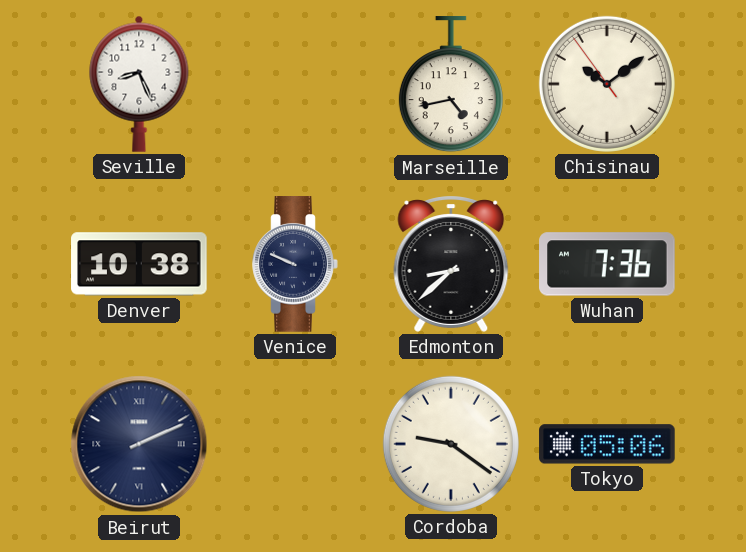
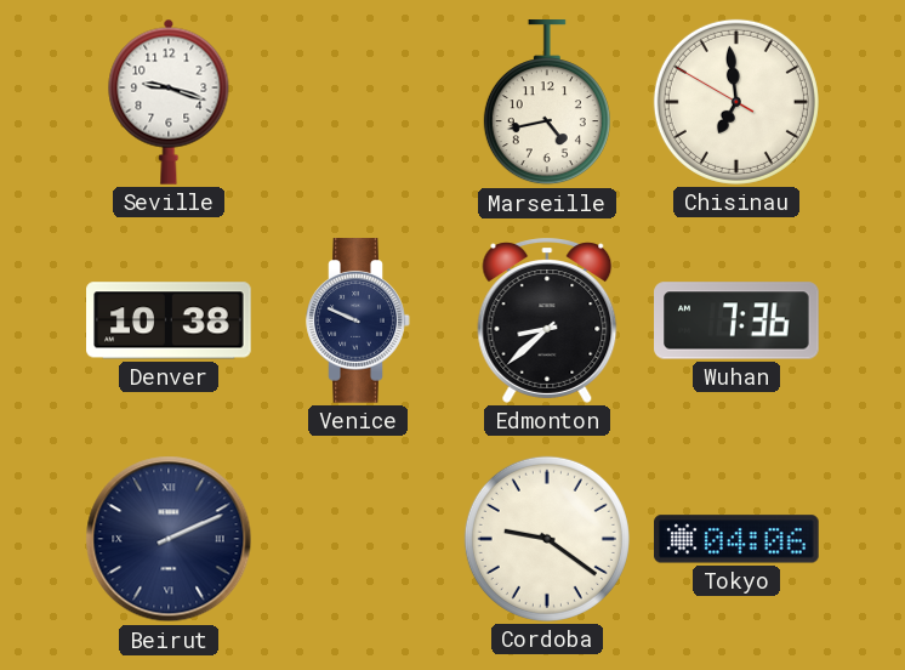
Seville: 8:26 -> 9:18 (169, 102)
Chisinau: 10:08 -> 6:58 (736, 102)
Tokyo: 05:06 -> 04:06 (736, 539)
